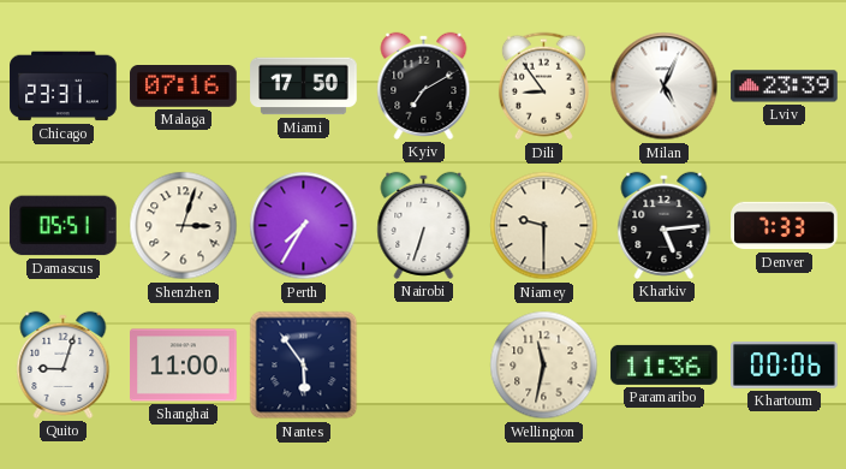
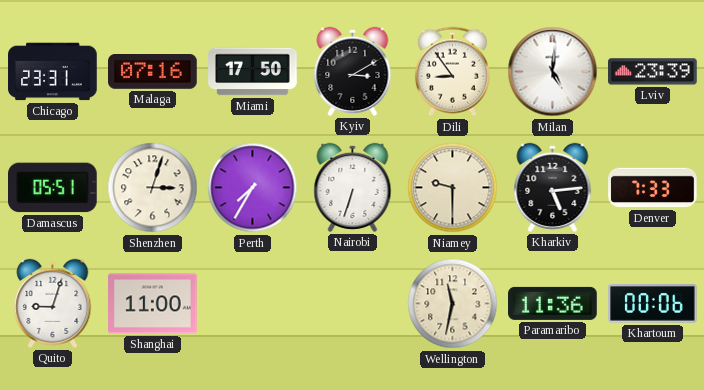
Kyiv: 7:10 -> 3:10 (353, 71)
Milan: 5:04 -> 5:01 (553, 72)
Nantes: 5:54 -> none (304, 366)
